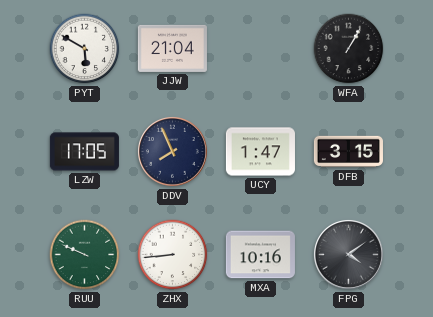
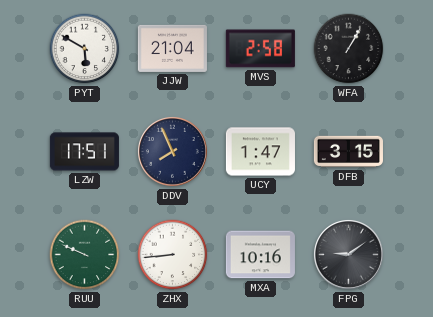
MVS: none -> 2:58 (260, 49)
LZW: 17:05 -> 17:51 (84, 152)
FPG: 4:09 -> 9:09 (348, 254)
